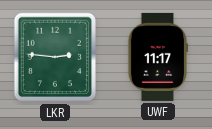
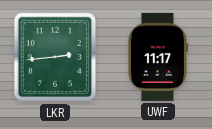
LKR: 2:46 -> 2:44 (55, 57)
